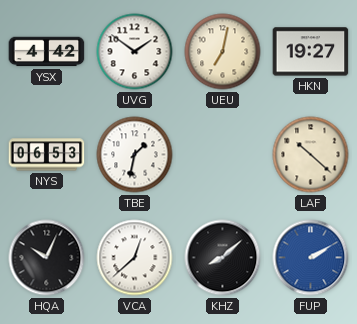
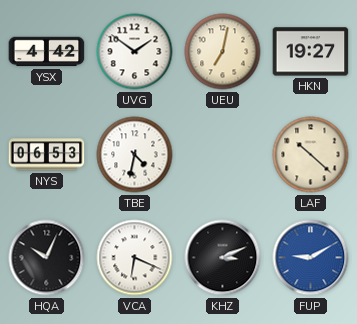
TBE: 1:32 -> 4:32 (135, 155)
VCA: 12:38 -> 6:19 (135, 258)
KHZ: 8:08 -> 3:11 (223, 258)
FUP: 2:10 -> 9:10 (311, 258)
